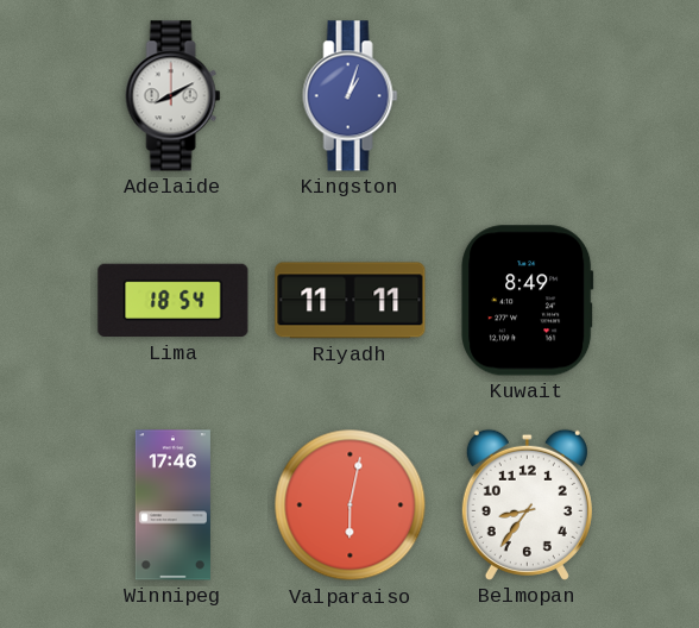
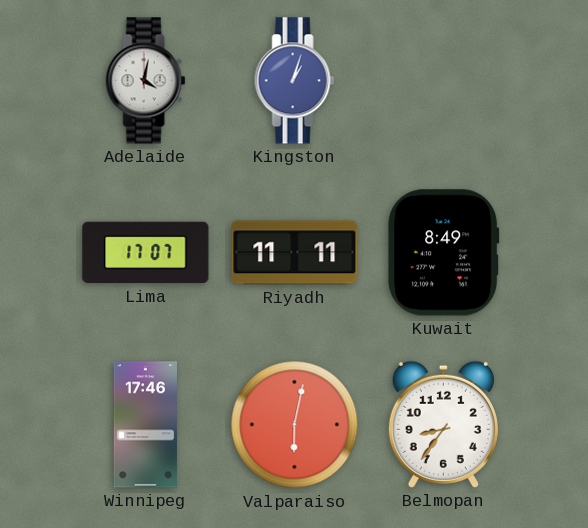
Adelaide: 8:10 -> 4:02 (146, 81)
Lima: 18:54 -> 17:07 (146, 253)
